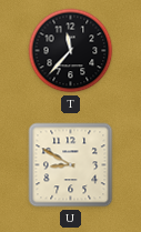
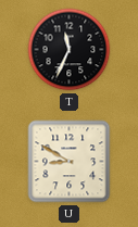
T: 11:37 -> 11:34 (70, 50)
